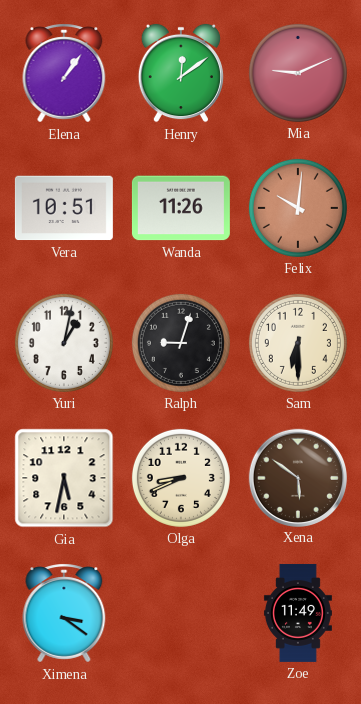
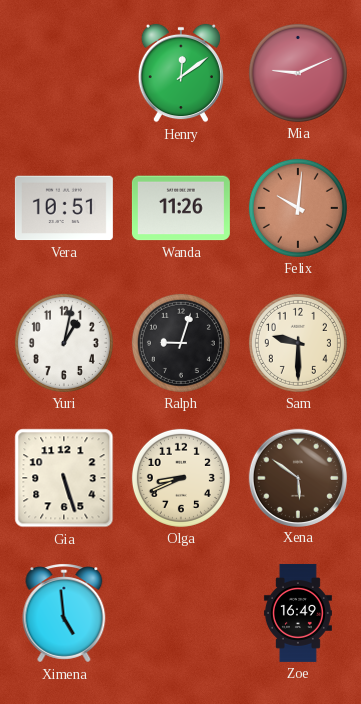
Elena: 1:06 -> none (64, 73)
Sam: 6:30 -> 9:30 (298, 343)
Gia: 5:32 -> 5:27 (64, 478)
Ximena: 3:21 -> 4:59 (64, 613)
Zoe: 11:49 -> 16:49 (298, 613)
